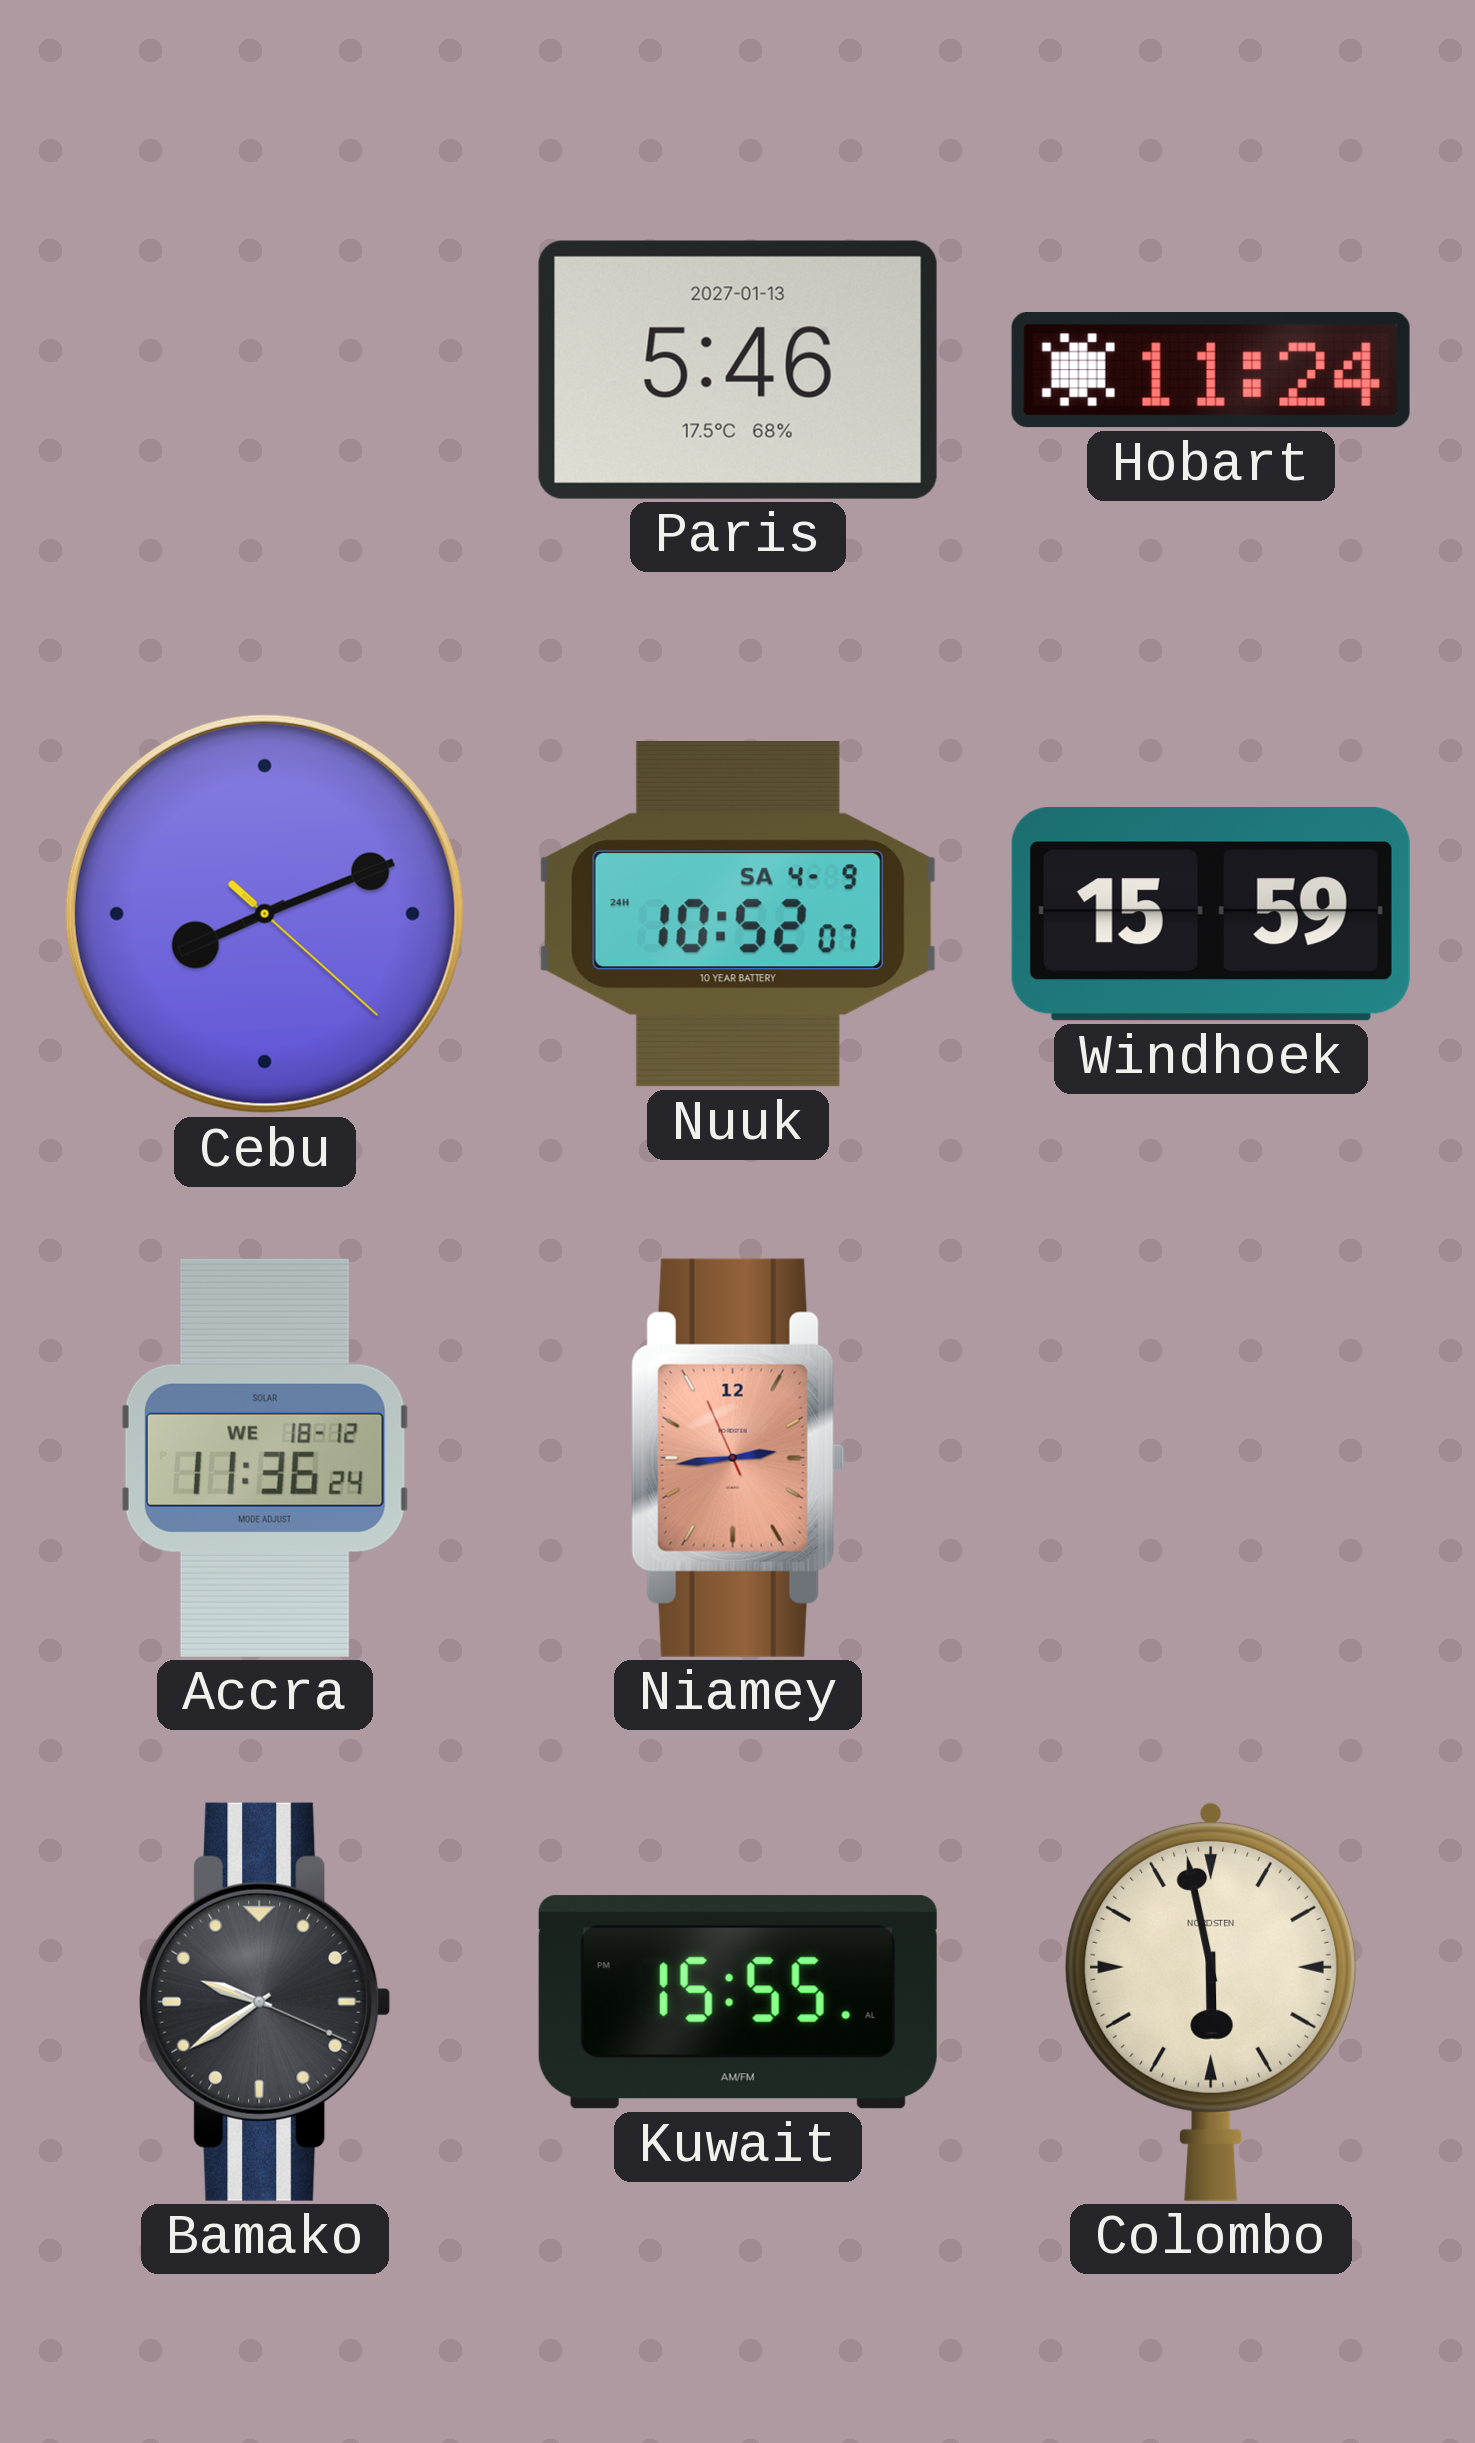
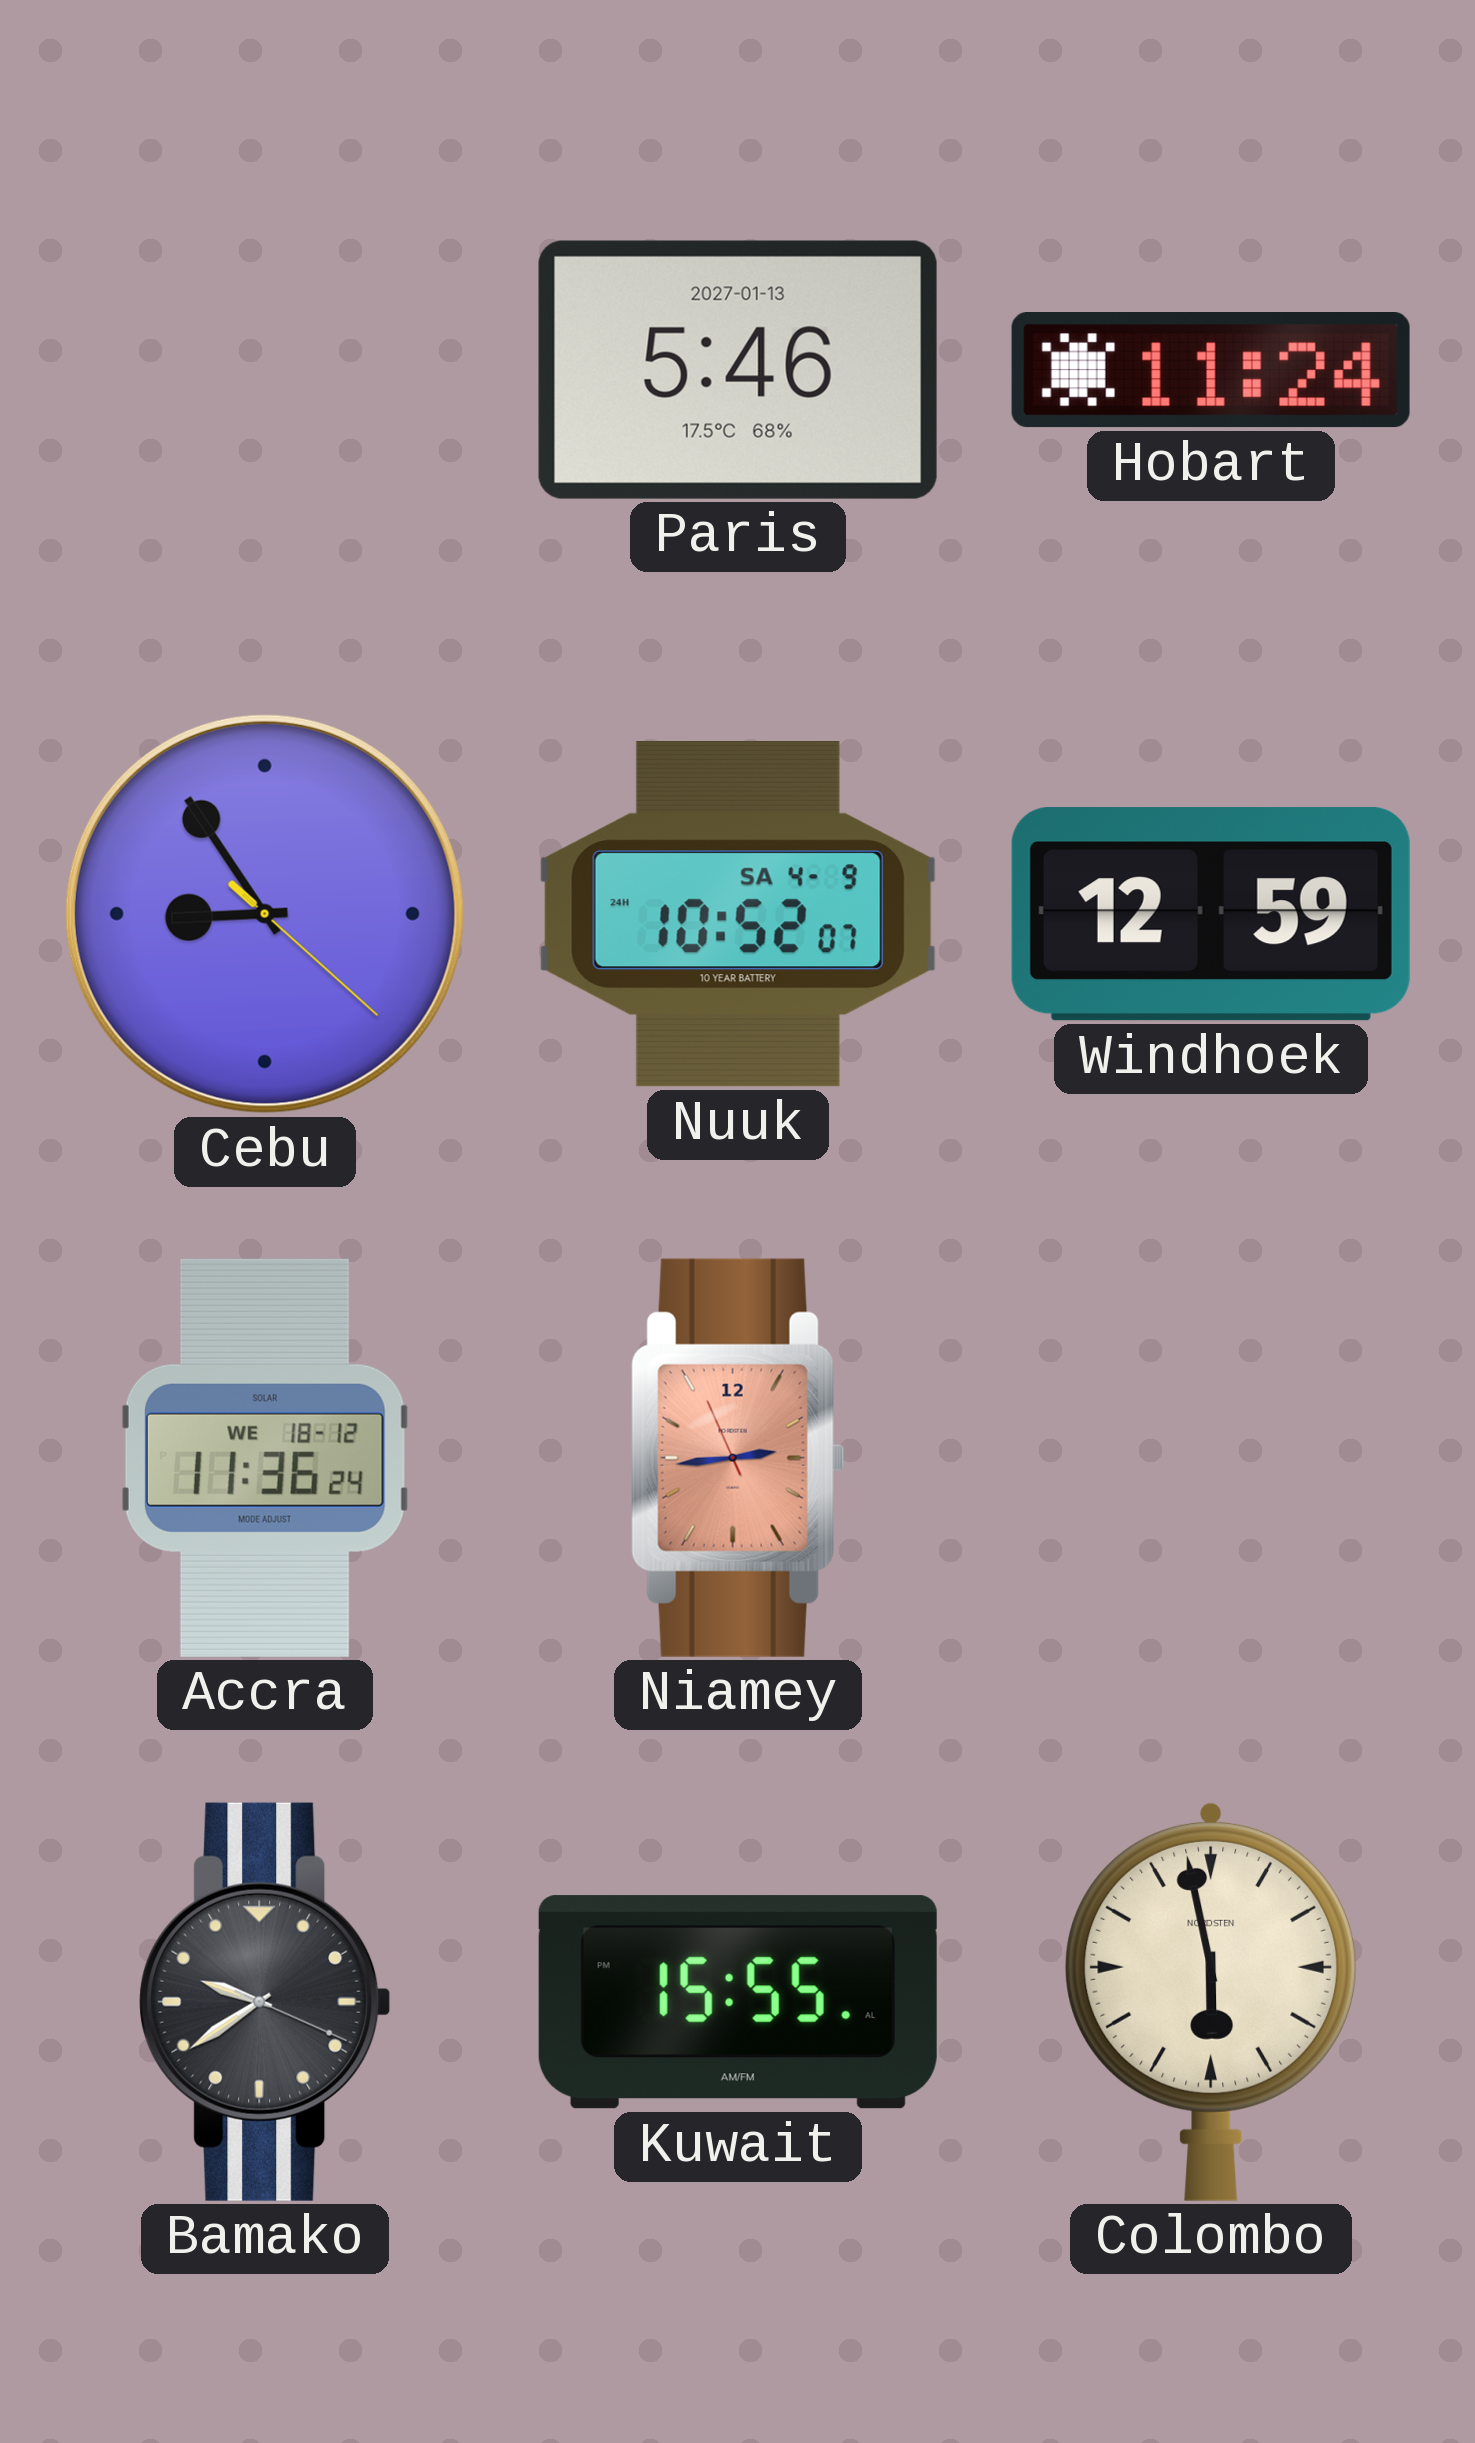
Cebu: 8:11 -> 8:54 (265, 914)
Windhoek: 15:59 -> 12:59 (1211, 914)
